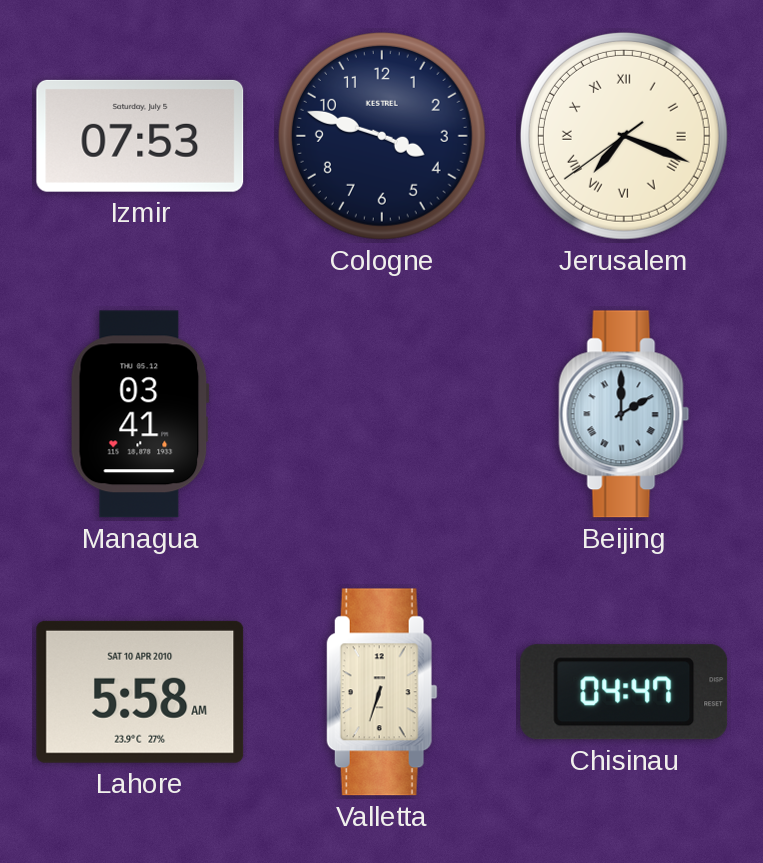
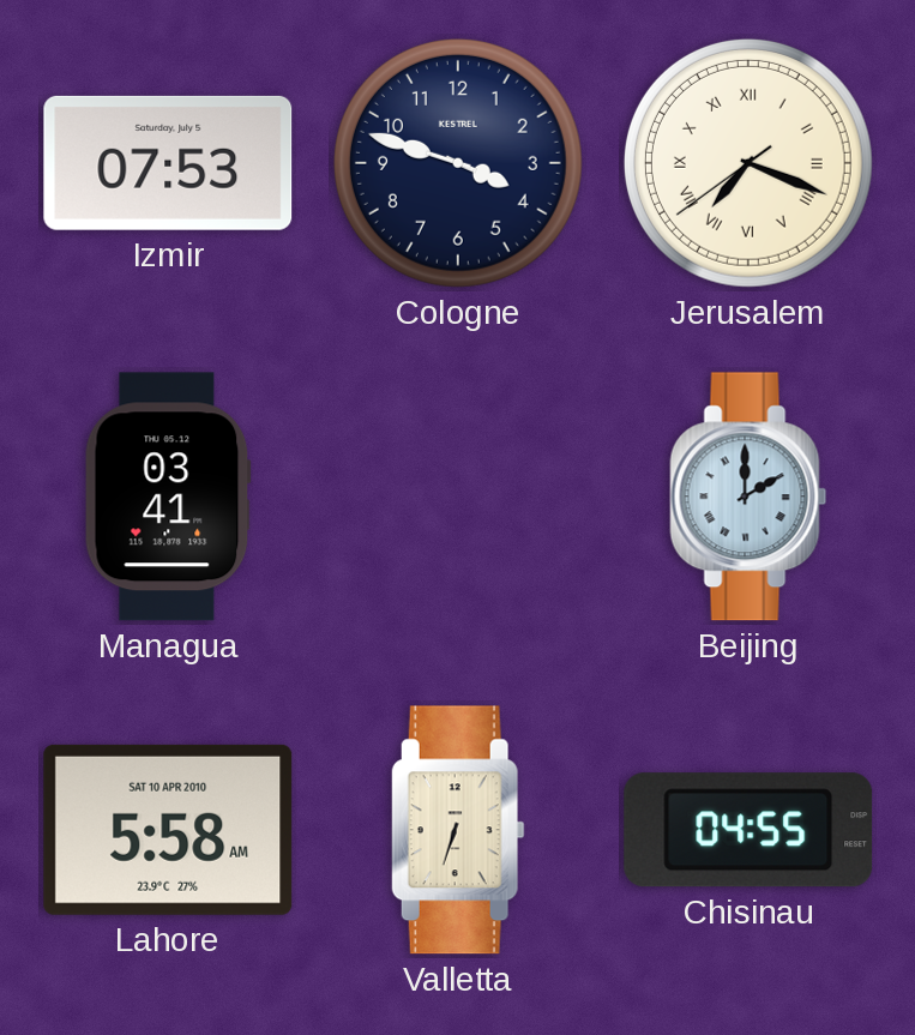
Chisinau: 04:47 -> 04:55 (748, 830)
